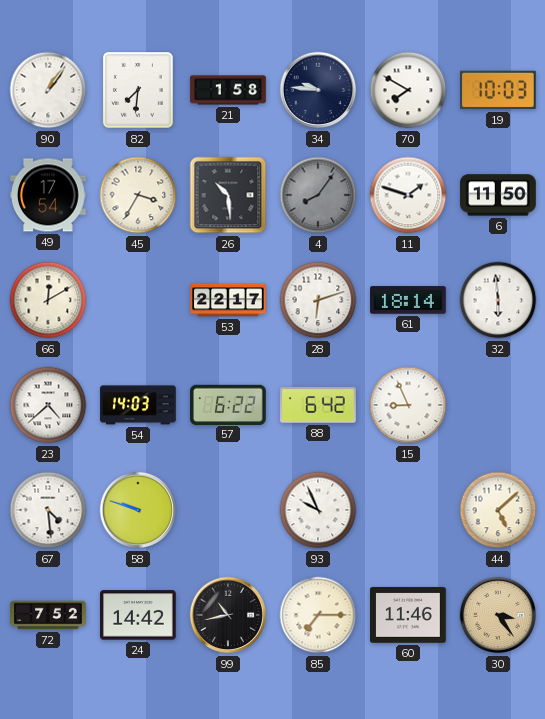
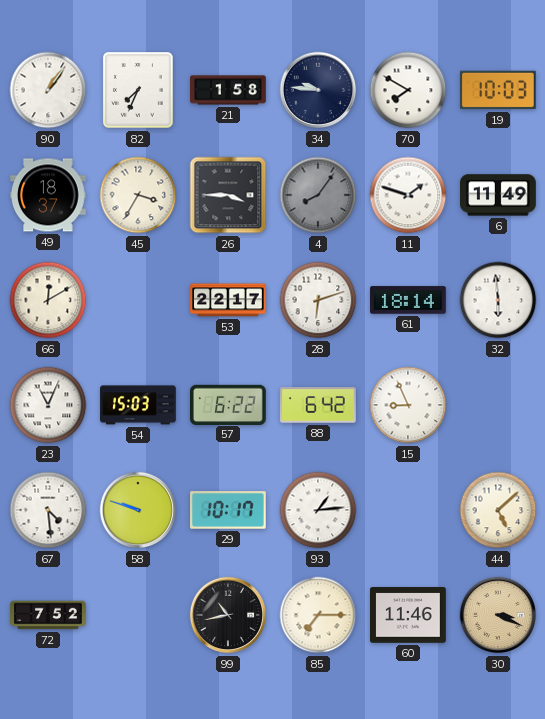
82: 7:31 -> 7:34 (139, 90)
49: 17:54 -> 18:37 (48, 195)
26: 10:29 -> 3:45 (228, 195)
6: 11:50 -> 11:49 (498, 195)
23: 4:38 -> 11:04 (48, 405)
54: 14:03 -> 15:03 (138, 405)
29: none -> 10:17 (229, 510)
93: 9:56 -> 1:14 (318, 510)
24: 14:42 -> none (139, 615)
30: 3:24 -> 3:19 (498, 615)
